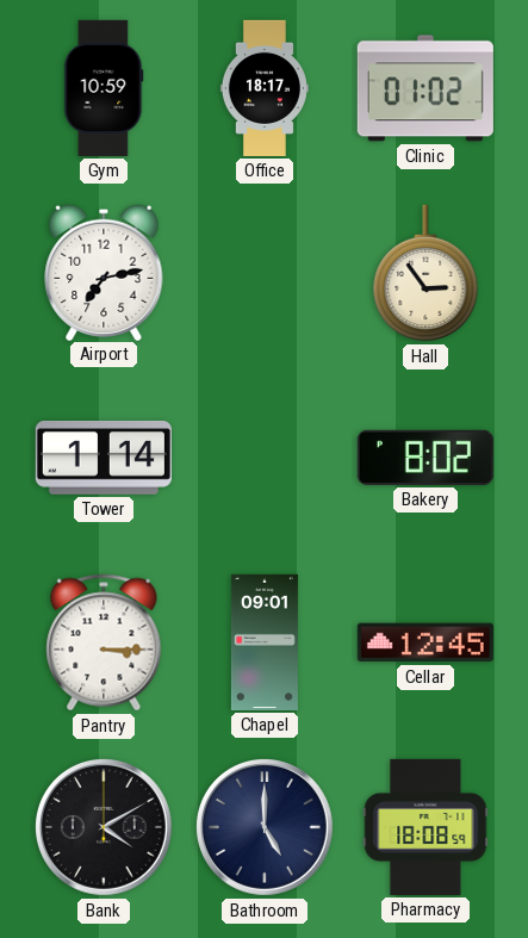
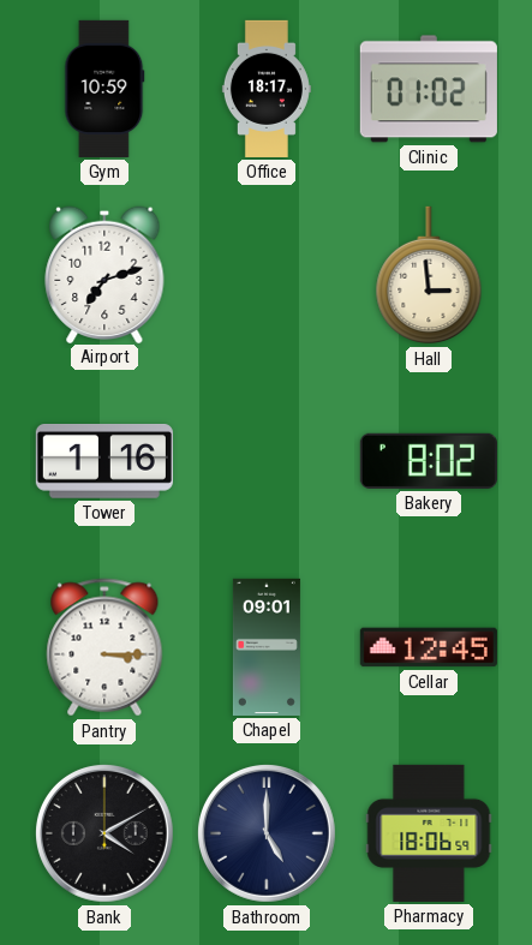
Airport: 7:13 -> 7:12 (104, 274)
Hall: 2:54 -> 2:59 (429, 275)
Tower: 1:14 -> 1:16 (104, 462)
Pharmacy: 18:08 -> 18:06 (429, 833)
